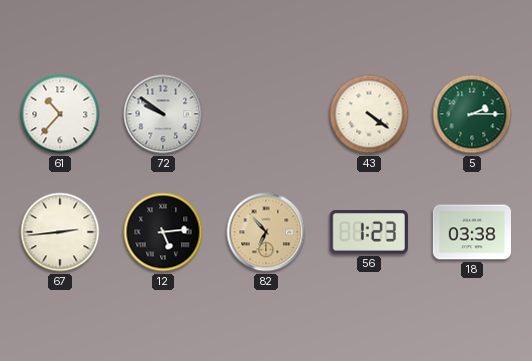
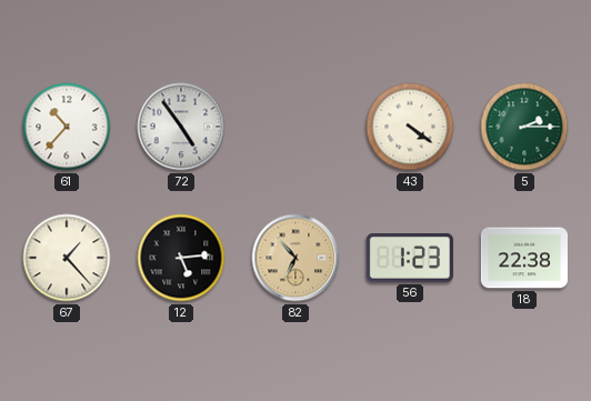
72: 9:51 -> 4:54 (181, 127)
67: 2:44 -> 1:23 (67, 258)
18: 03:38 -> 22:38 (524, 258)
